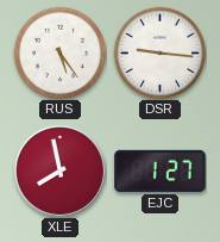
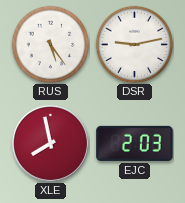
DSR: 9:16 -> 9:13 (134, 44)
EJC: 1:27 -> 2:03 (135, 143)
